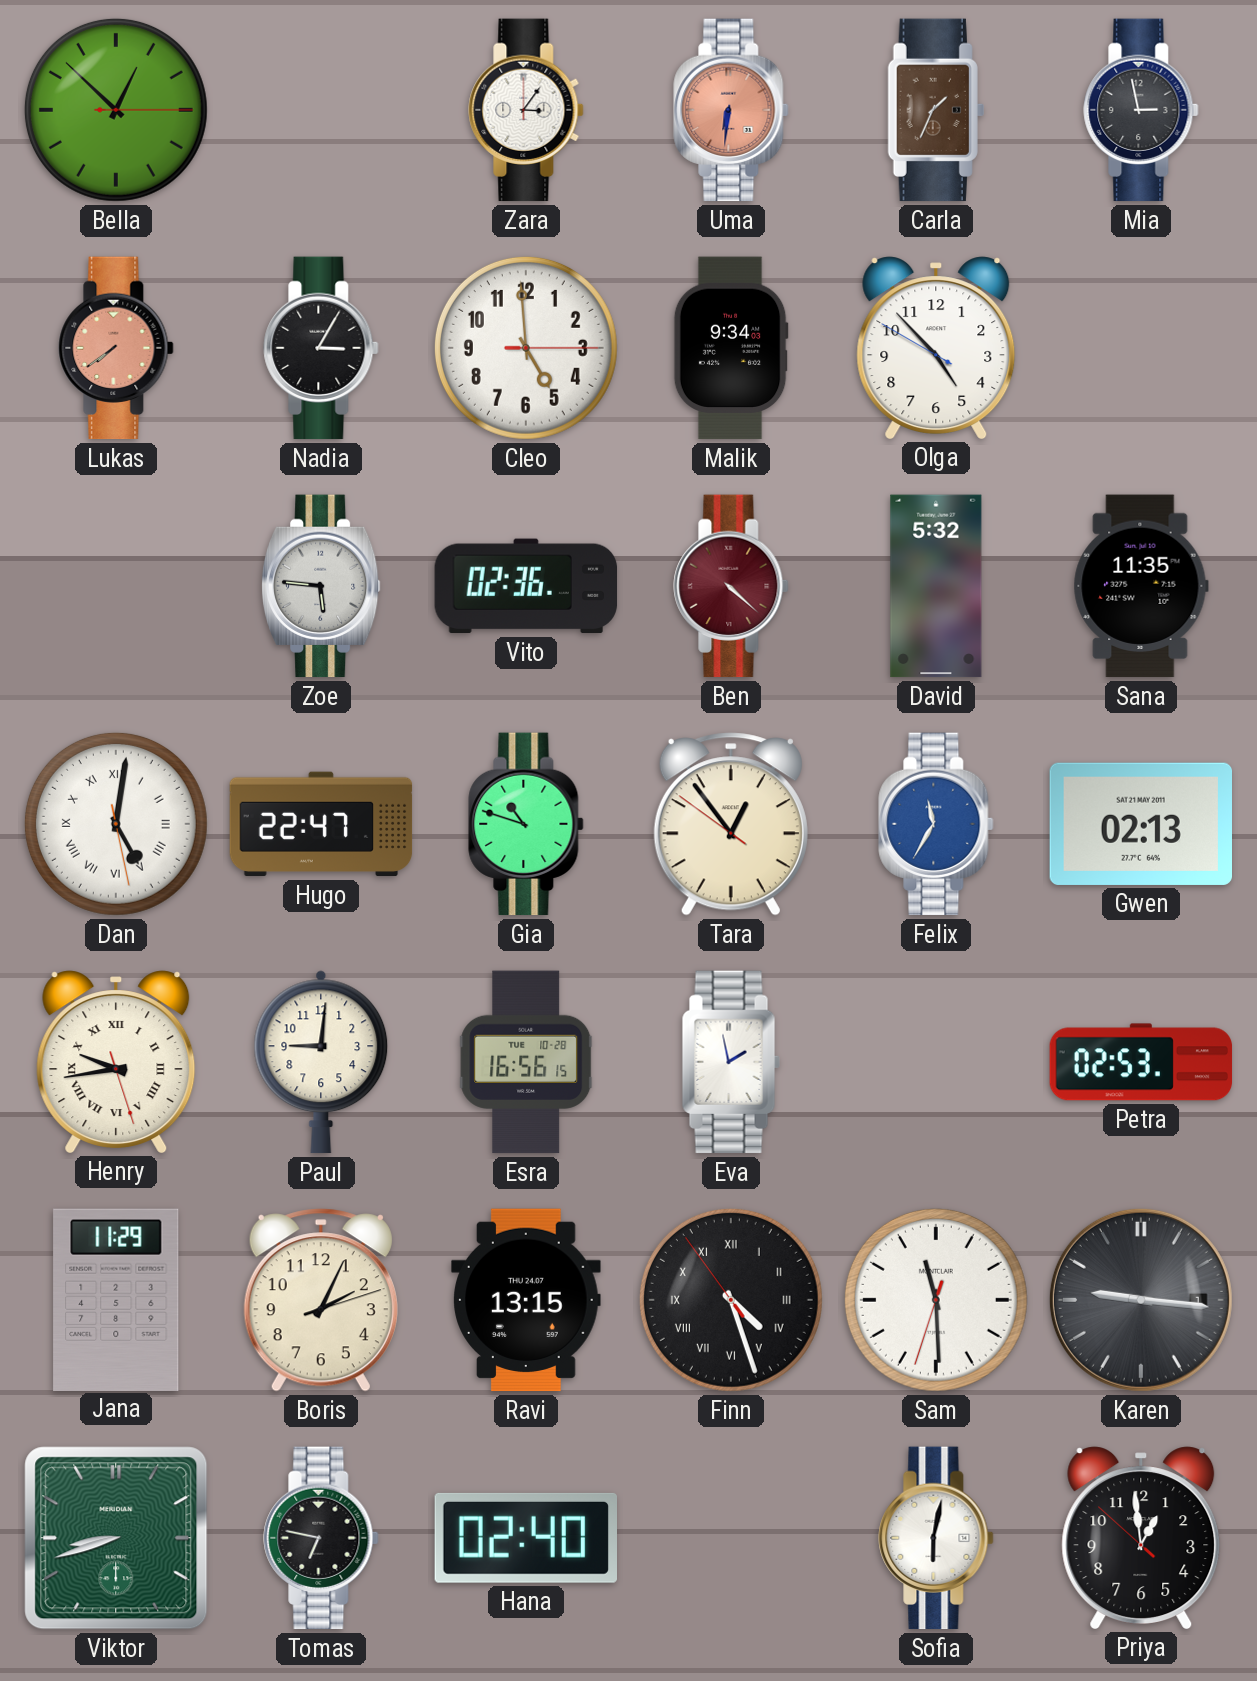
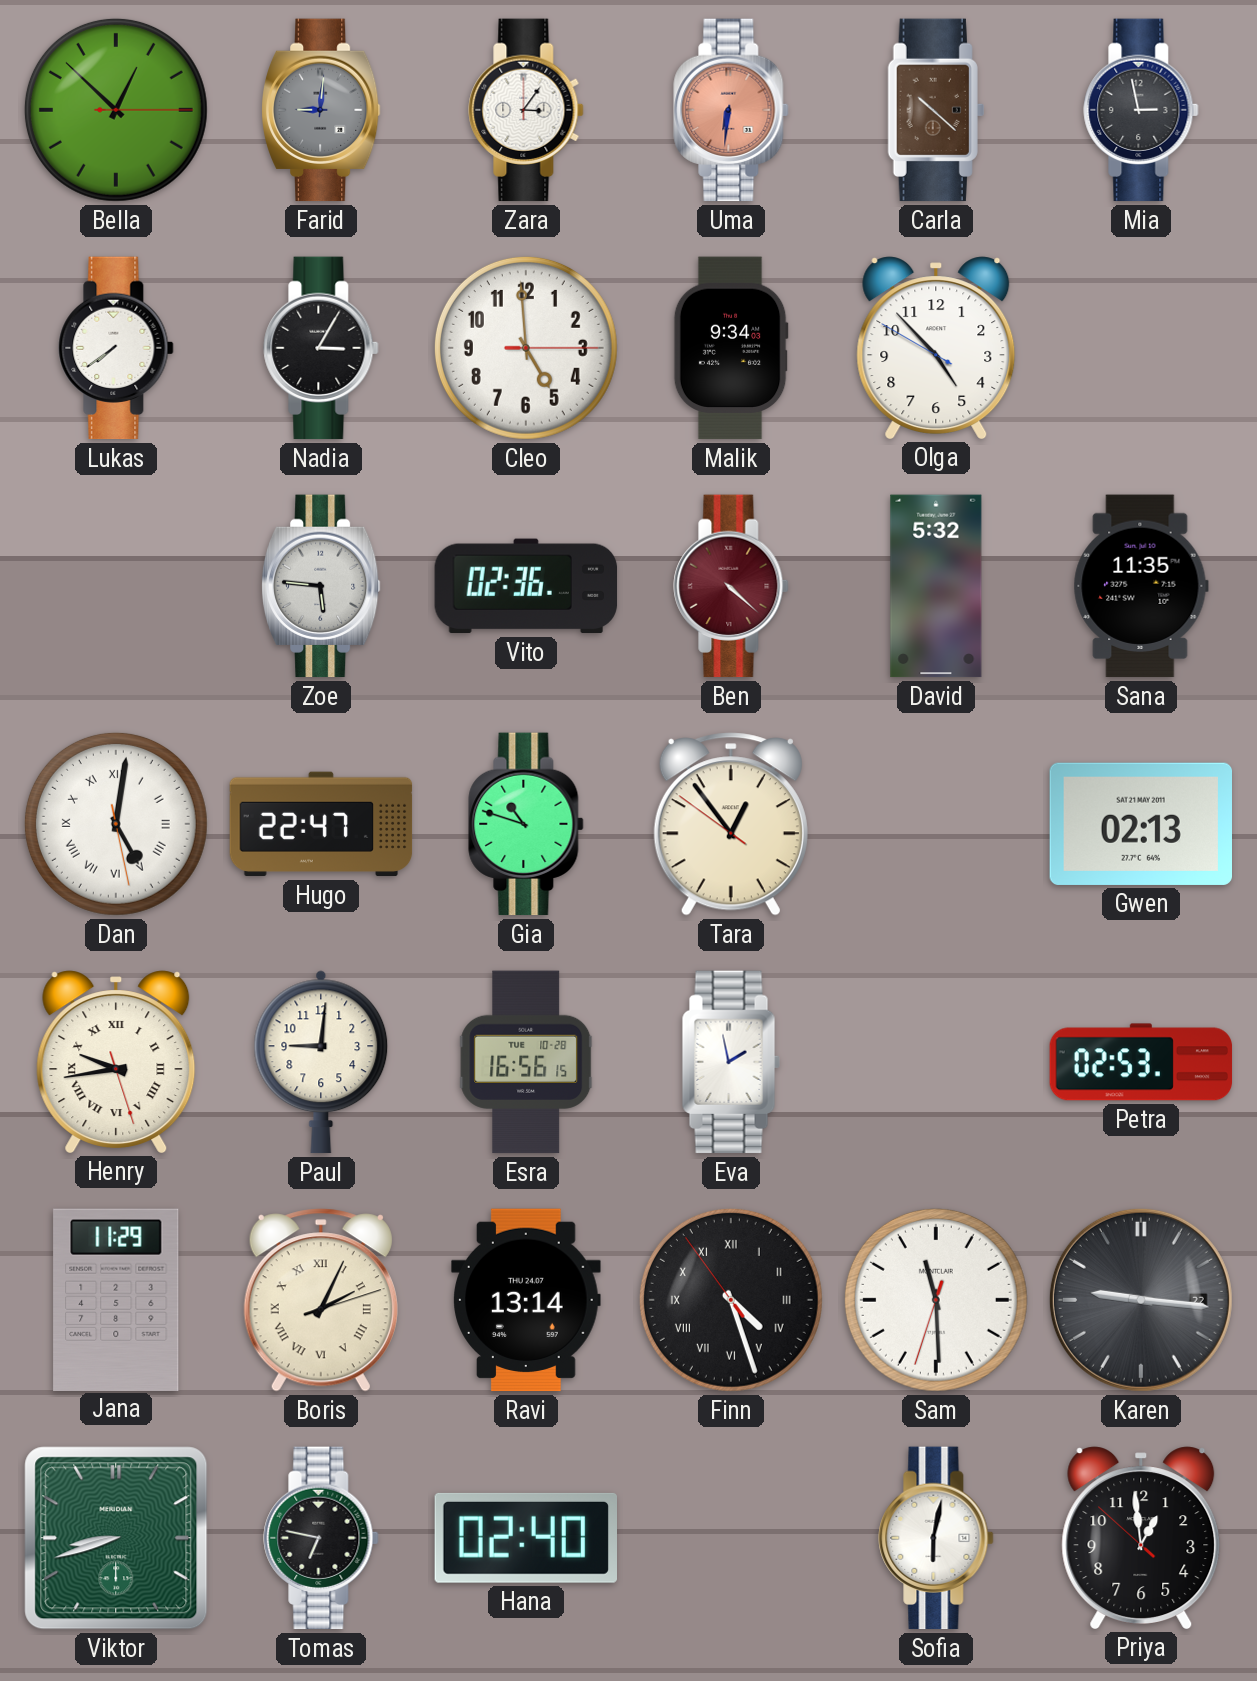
Farid: none -> 9:01 (321, 110)
Carla: 1:34 -> 10:22 (936, 110)
Lukas dial: salmon -> white (116, 348)
Felix: 11:35 -> none (936, 824)
Boris numerals: Arabic -> Roman (321, 1300)
Ravi: 13:15 -> 13:14 (526, 1300)
Karen date: 1 -> 22 (1141, 1300)
